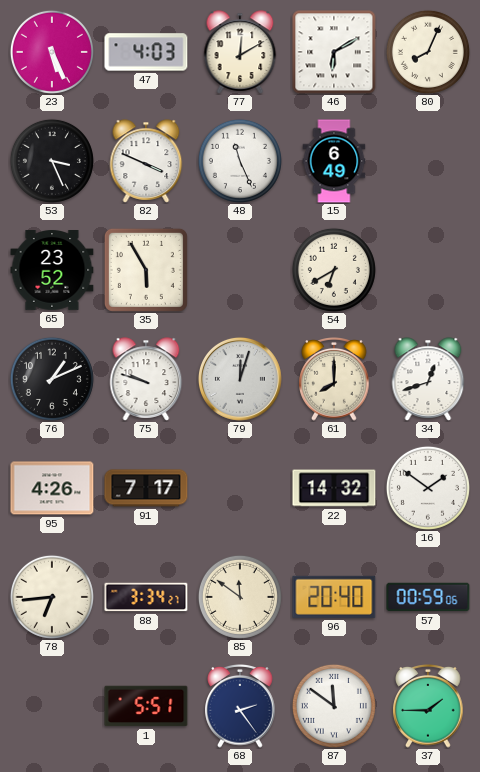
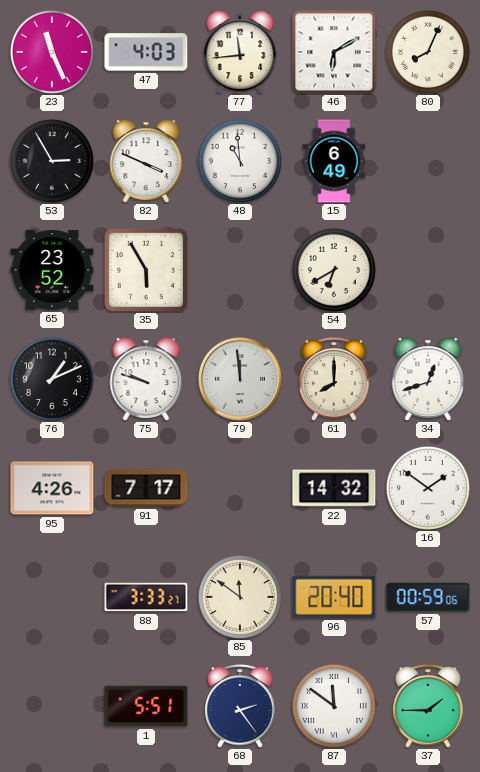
23: 5:26 -> 11:26 (52, 52)
77: 12:10 -> 11:44 (240, 52)
53: 3:26 -> 2:55 (52, 161)
48: 11:26 -> 10:59 (240, 161)
79: 12:03 -> 11:59 (240, 379)
78: 6:44 -> none (52, 597)
88: 3:34 -> 3:33 (146, 597)
